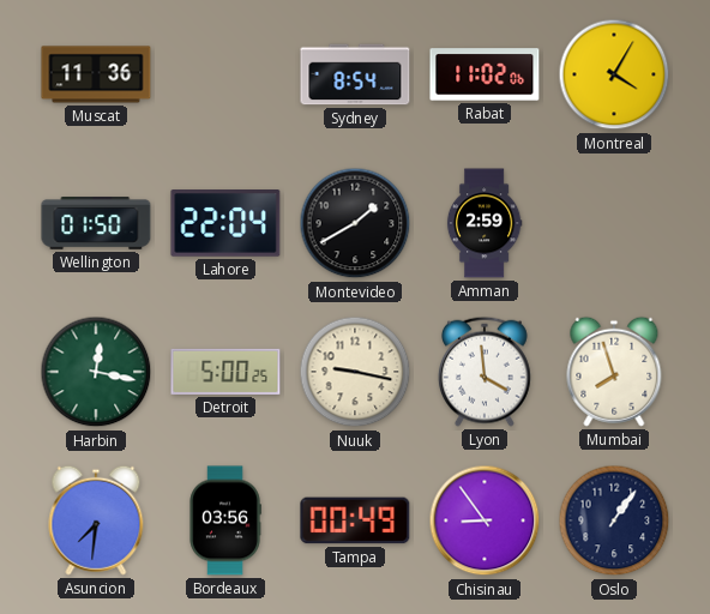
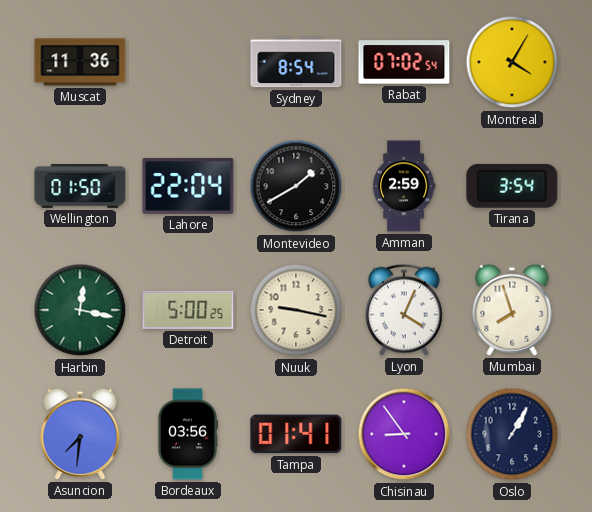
Rabat: 11:02 -> 07:02 (404, 62)
Tirana: none -> 3:54 (512, 186)
Lyon: 3:59 -> 4:04 (404, 310)
Tampa: 00:49 -> 01:41 (296, 434)
Oslo: 1:06 -> 1:05 (512, 434)
